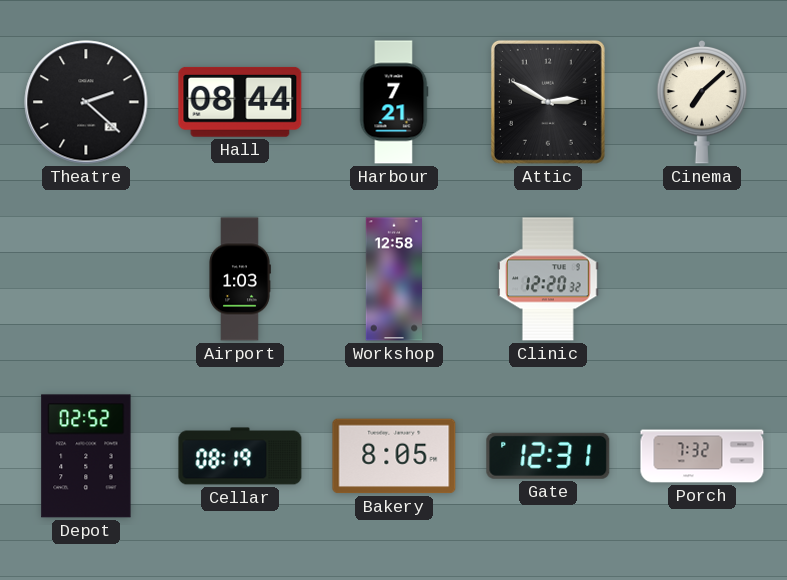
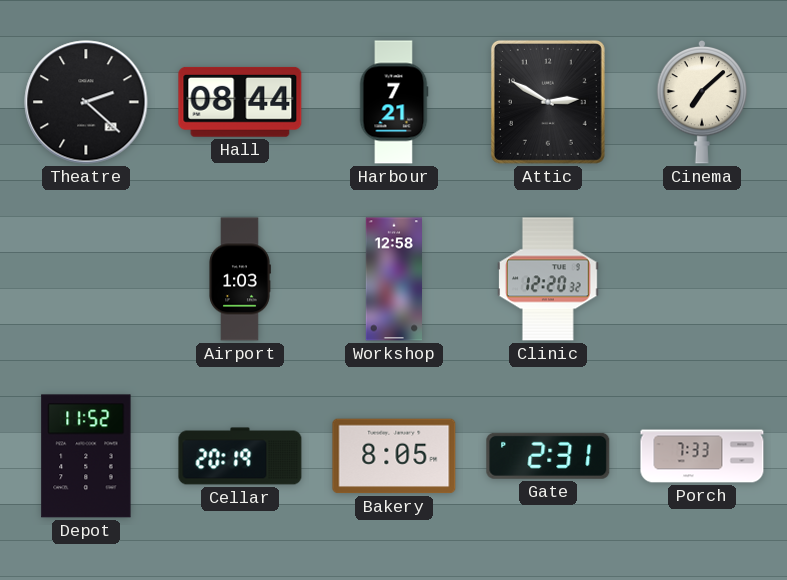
Depot: 02:52 -> 11:52 (86, 456)
Cellar: 08:19 -> 20:19 (240, 456)
Gate: 12:31 -> 2:31 (548, 456)
Porch: 7:32 -> 7:33 (702, 456)
